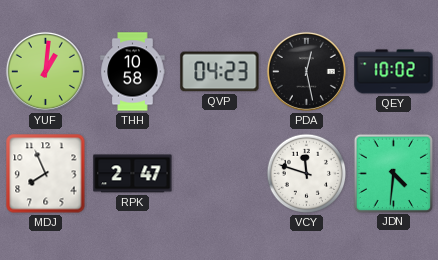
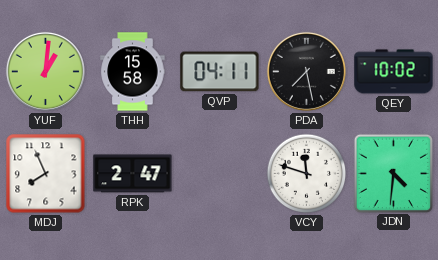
THH: 10:58 -> 15:58 (133, 72)
QVP: 04:23 -> 04:11 (220, 72)
PDA: 12:28 -> 7:28 (306, 71)
